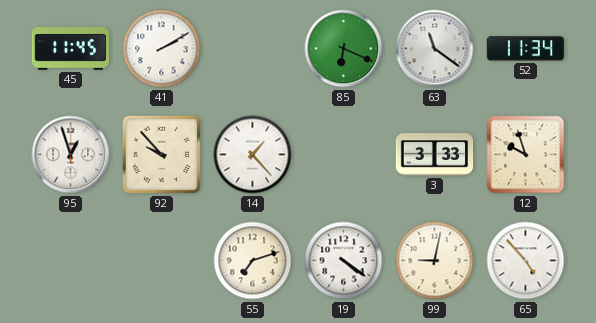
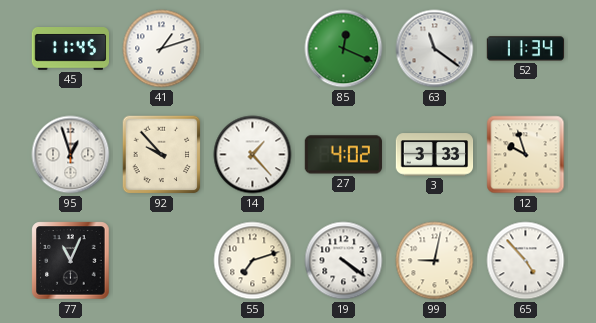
41: 2:10 -> 1:12 (162, 49)
85: 6:19 -> 12:19 (344, 49)
27: none -> 4:02 (343, 155)
77: none -> 11:04 (71, 261)
